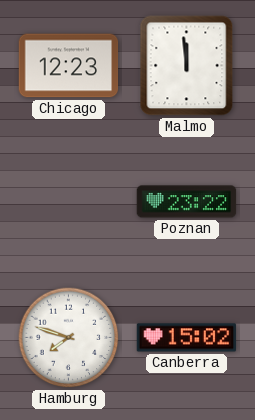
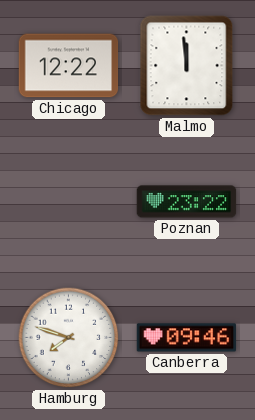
Chicago: 12:23 -> 12:22 (69, 66)
Canberra: 15:02 -> 09:46 (187, 338)
